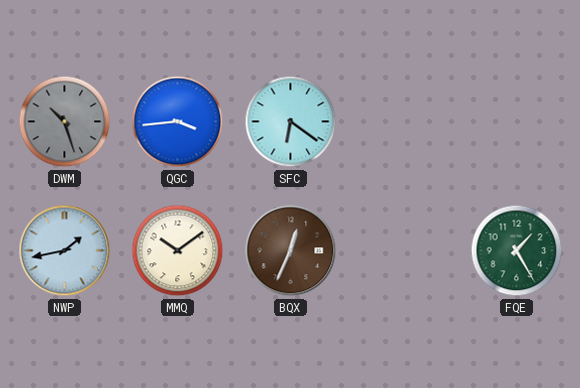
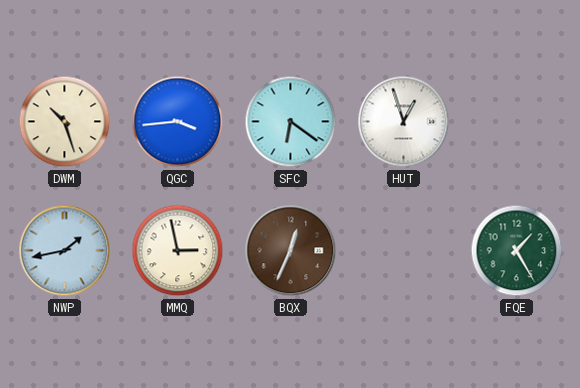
DWM dial: grey -> cream (65, 122)
HUT: none -> 12:57 (404, 122)
MMQ: 10:09 -> 2:58 (178, 251)
